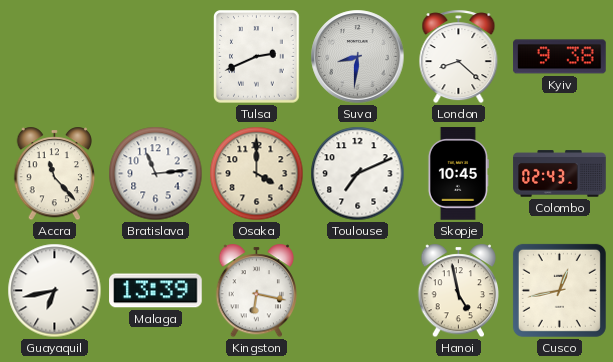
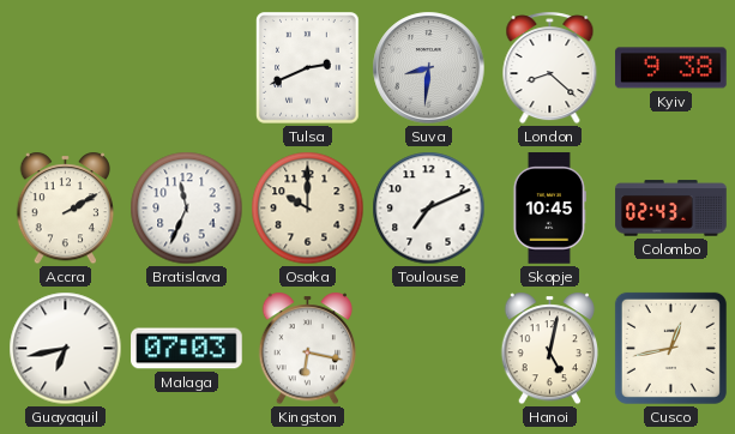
Accra: 11:23 -> 2:10 (66, 209)
Bratislava: 11:14 -> 11:34 (187, 209)
Osaka: 4:00 -> 10:00 (308, 209)
Malaga: 13:39 -> 07:03 (187, 349)
Hanoi: 4:58 -> 5:02 (550, 349)
